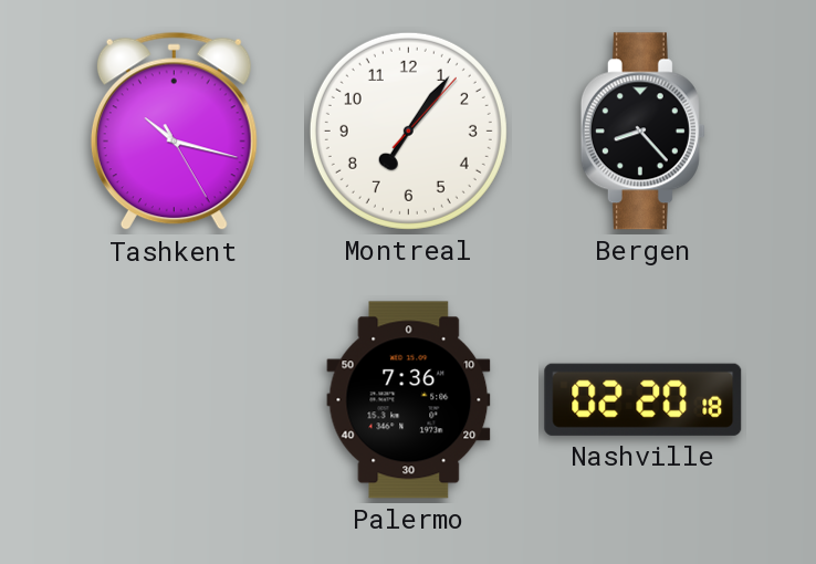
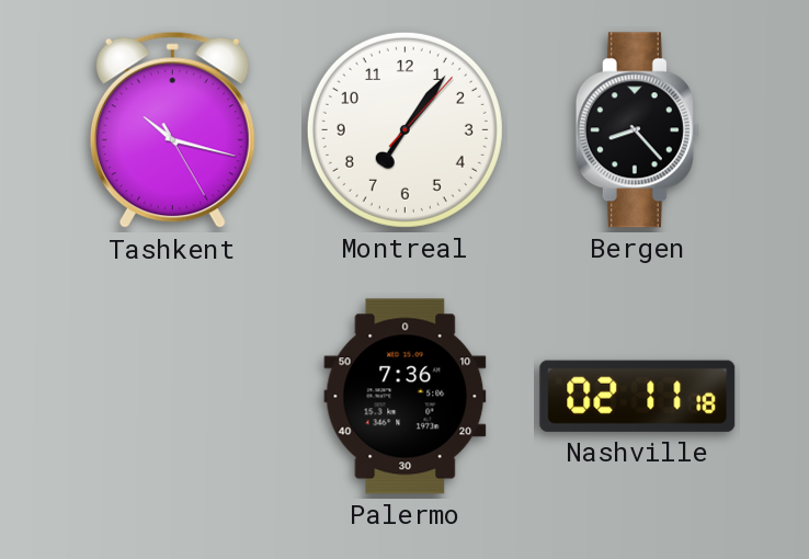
Nashville: 02:20 -> 02:11 (638, 396)
